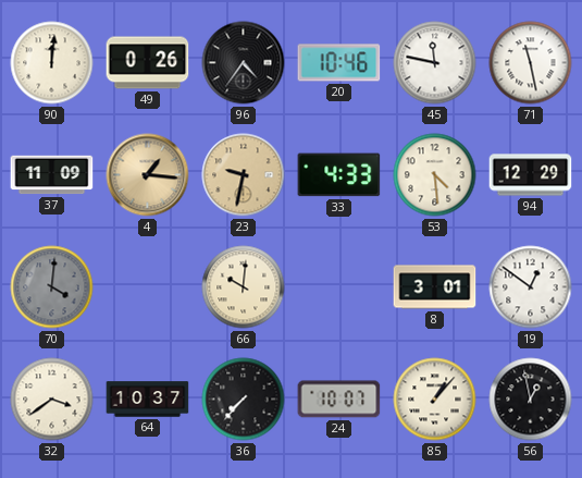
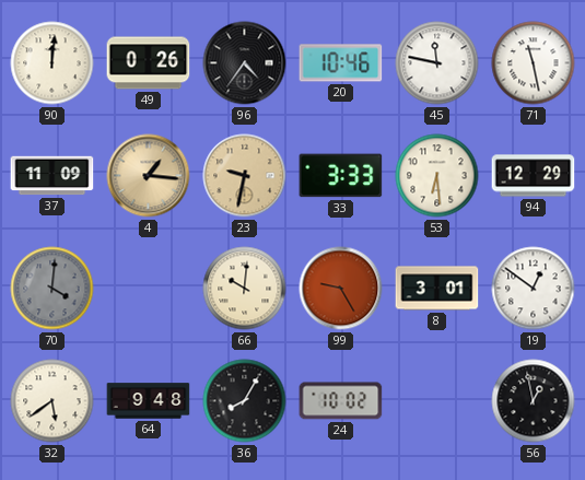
33: 4:33 -> 3:33 (341, 176)
53: 4:29 -> 6:29 (437, 176)
99: none -> 9:25 (341, 289)
32: 3:39 -> 5:39 (52, 401)
64: 10:37 -> 9:48 (149, 401)
36: 7:37 -> 8:05 (245, 401)
24: 10:07 -> 10:02 (341, 401)
85: 1:07 -> none (435, 400)
